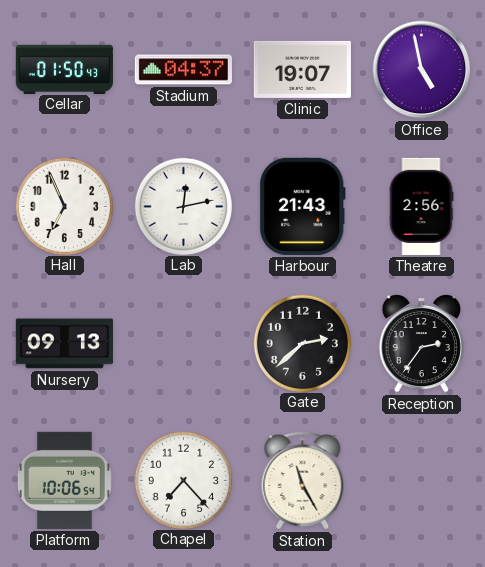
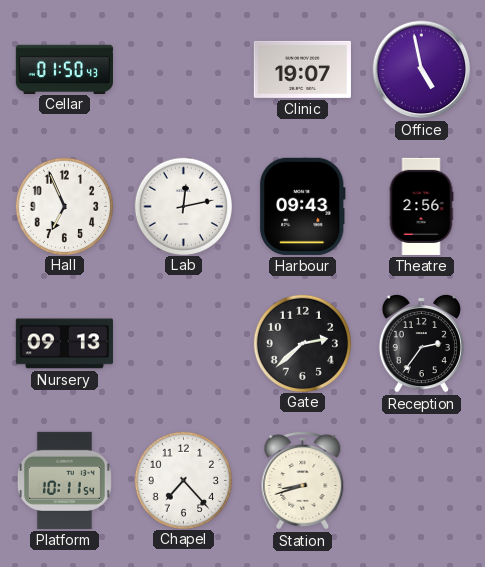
Stadium: 04:37 -> none (183, 70)
Harbour: 21:43 -> 09:43 (302, 206)
Platform: 10:06 -> 10:11 (64, 480)
Station: 11:25 -> 8:42 (303, 481)
